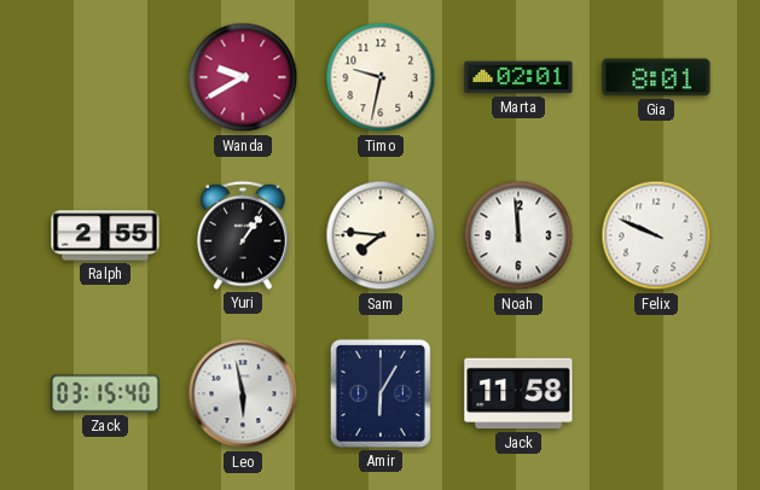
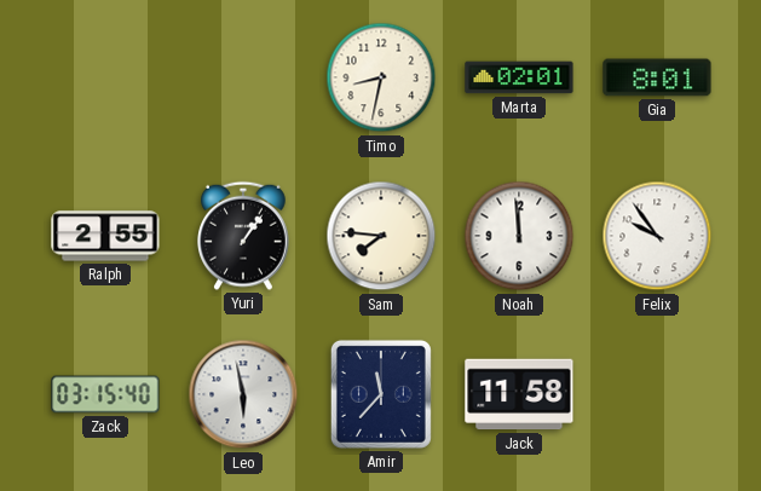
Wanda: 9:40 -> none (243, 77)
Timo: 9:32 -> 8:32 (381, 77)
Felix: 9:49 -> 9:54 (657, 236)
Amir: 6:05 -> 11:37 (381, 394)
